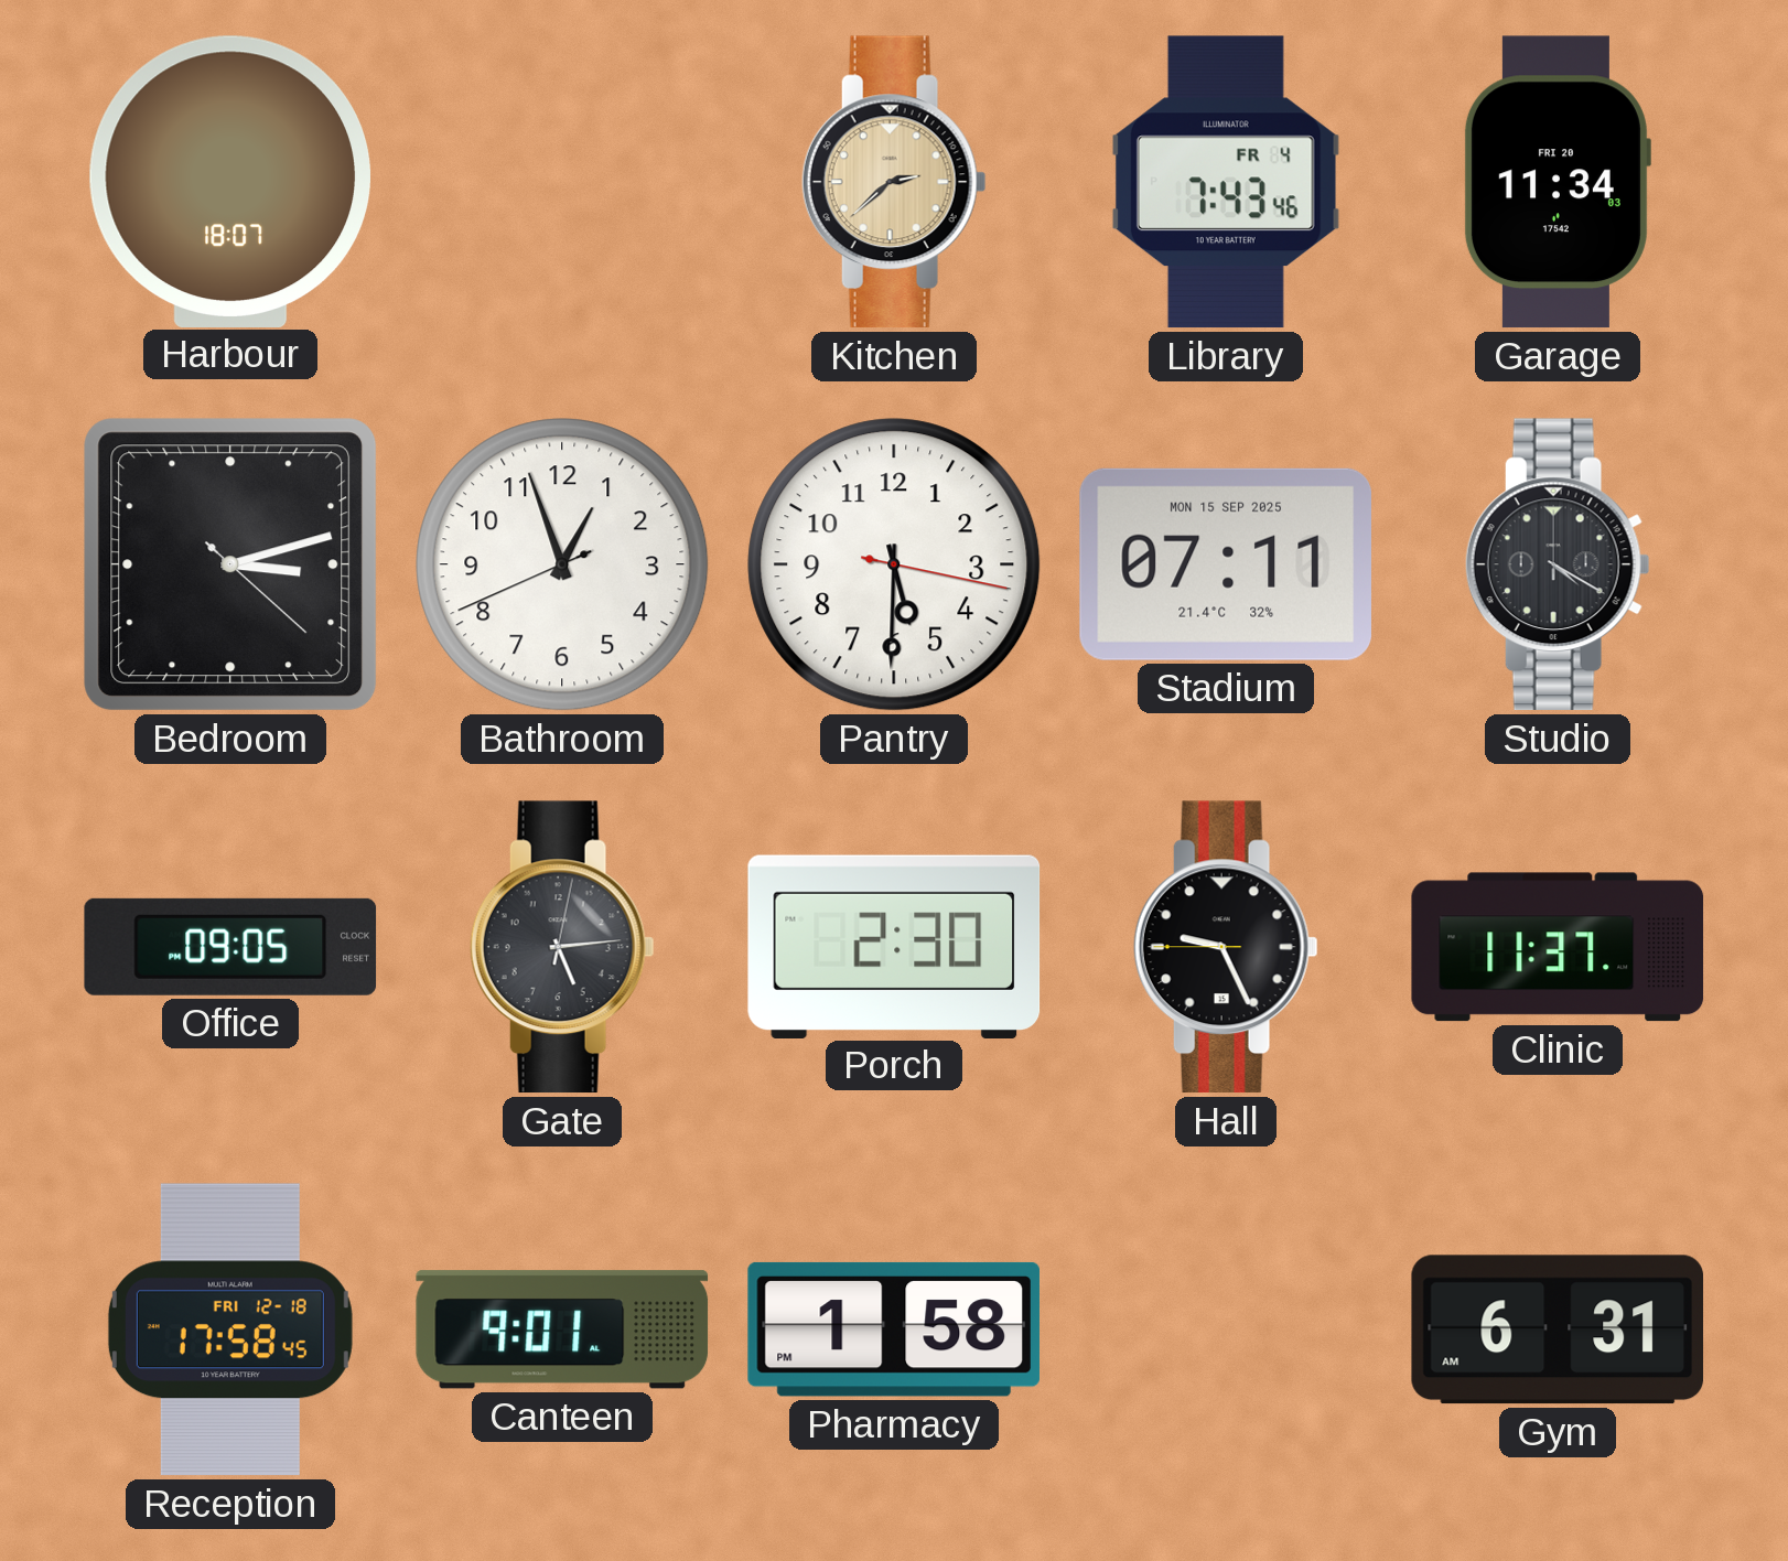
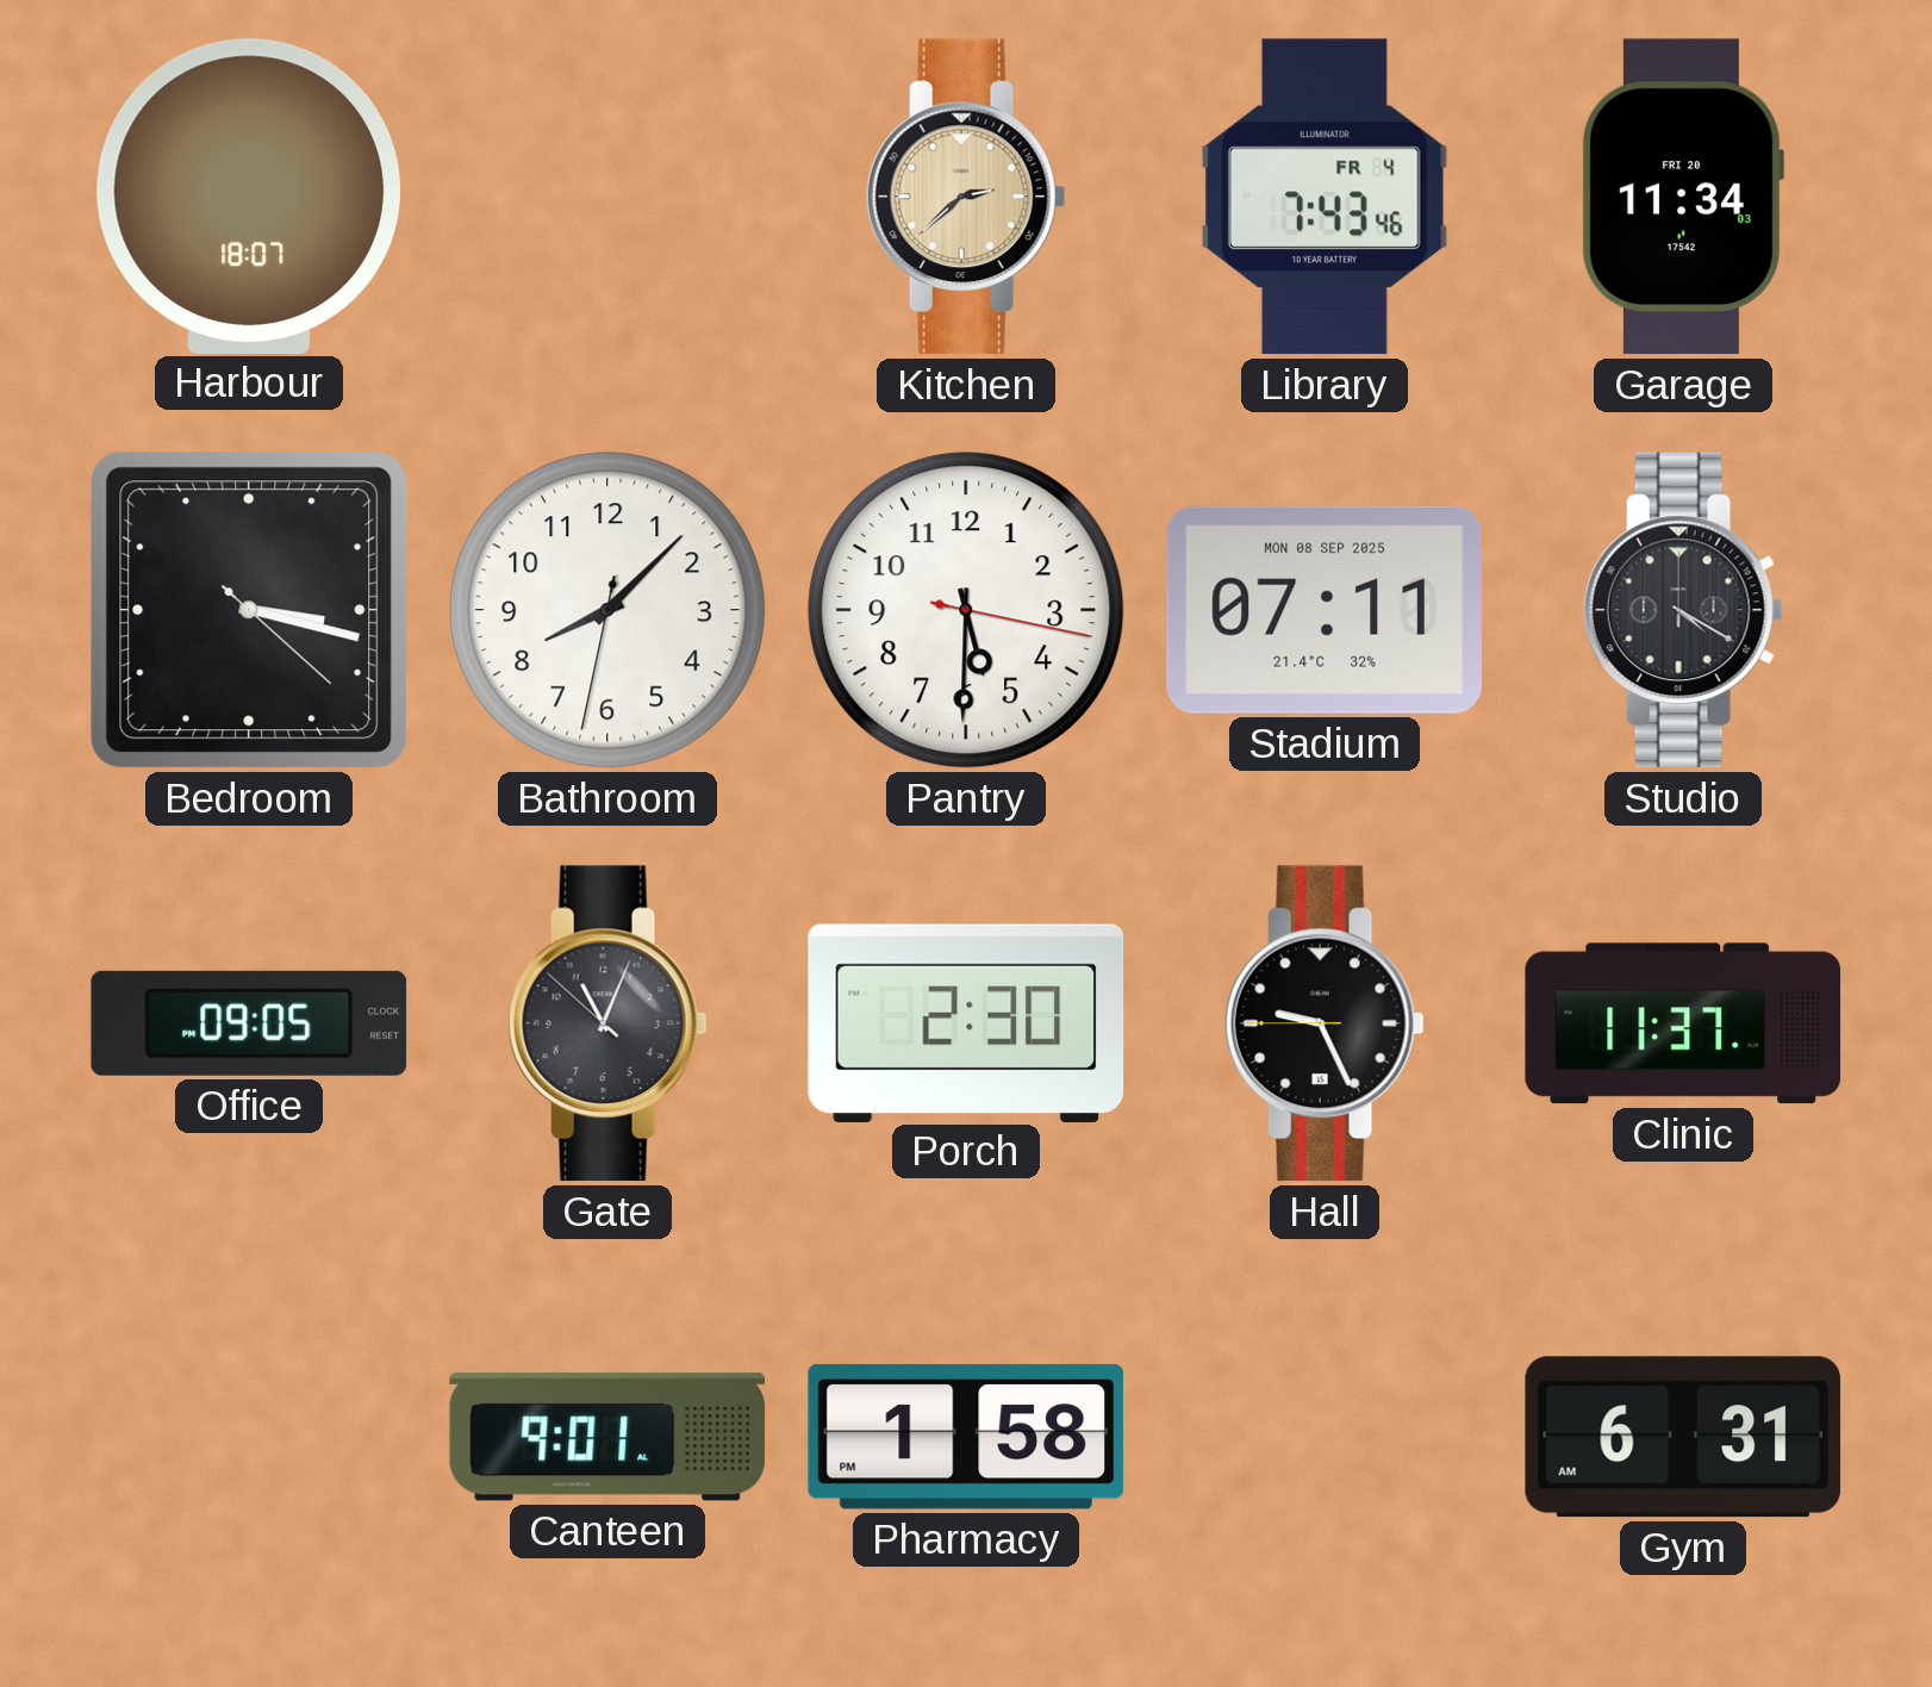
Bedroom: 3:12 -> 3:17 (249, 610)
Bathroom: 12:56 -> 8:07 (607, 610)
Stadium date: MON 15 SEP 2025 -> MON 08 SEP 2025 (1325, 610)
Gate: 5:14 -> 11:03 (607, 1023)
Reception: 17:58 -> none (230, 1329)
